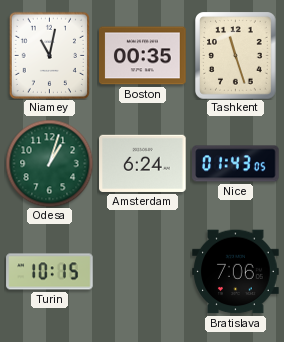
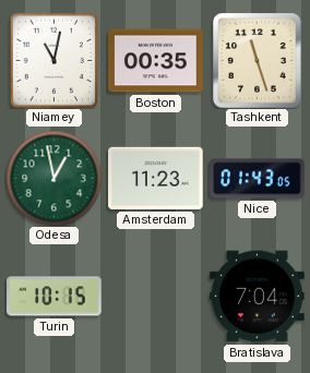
Odesa: 1:03 -> 12:58 (53, 178)
Amsterdam: 6:24 -> 11:23 (156, 178)
Bratislava: 7:06 -> 7:04 (258, 297)
